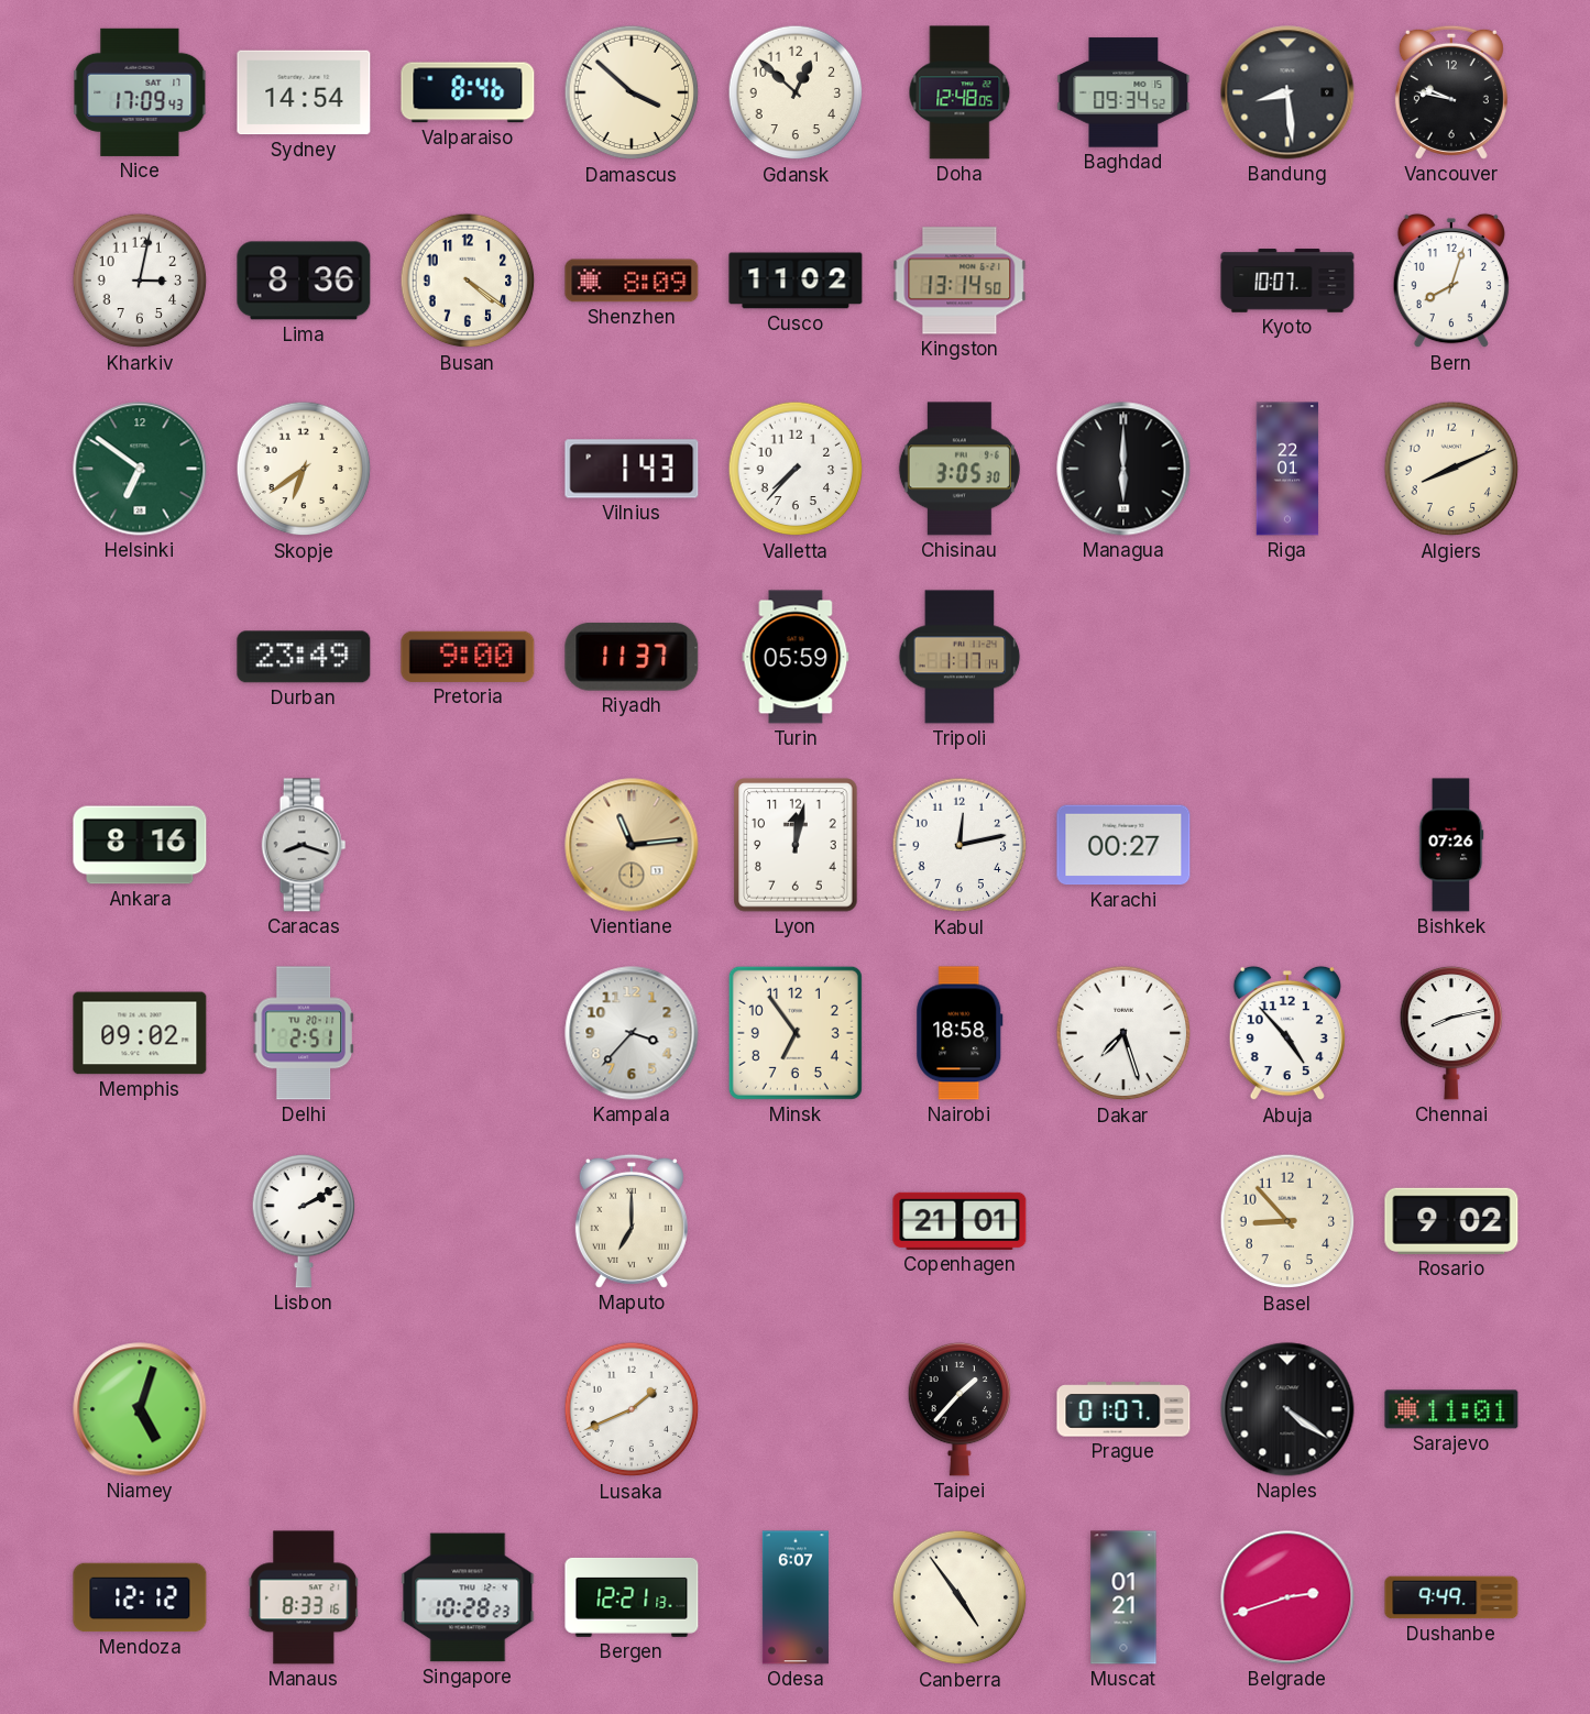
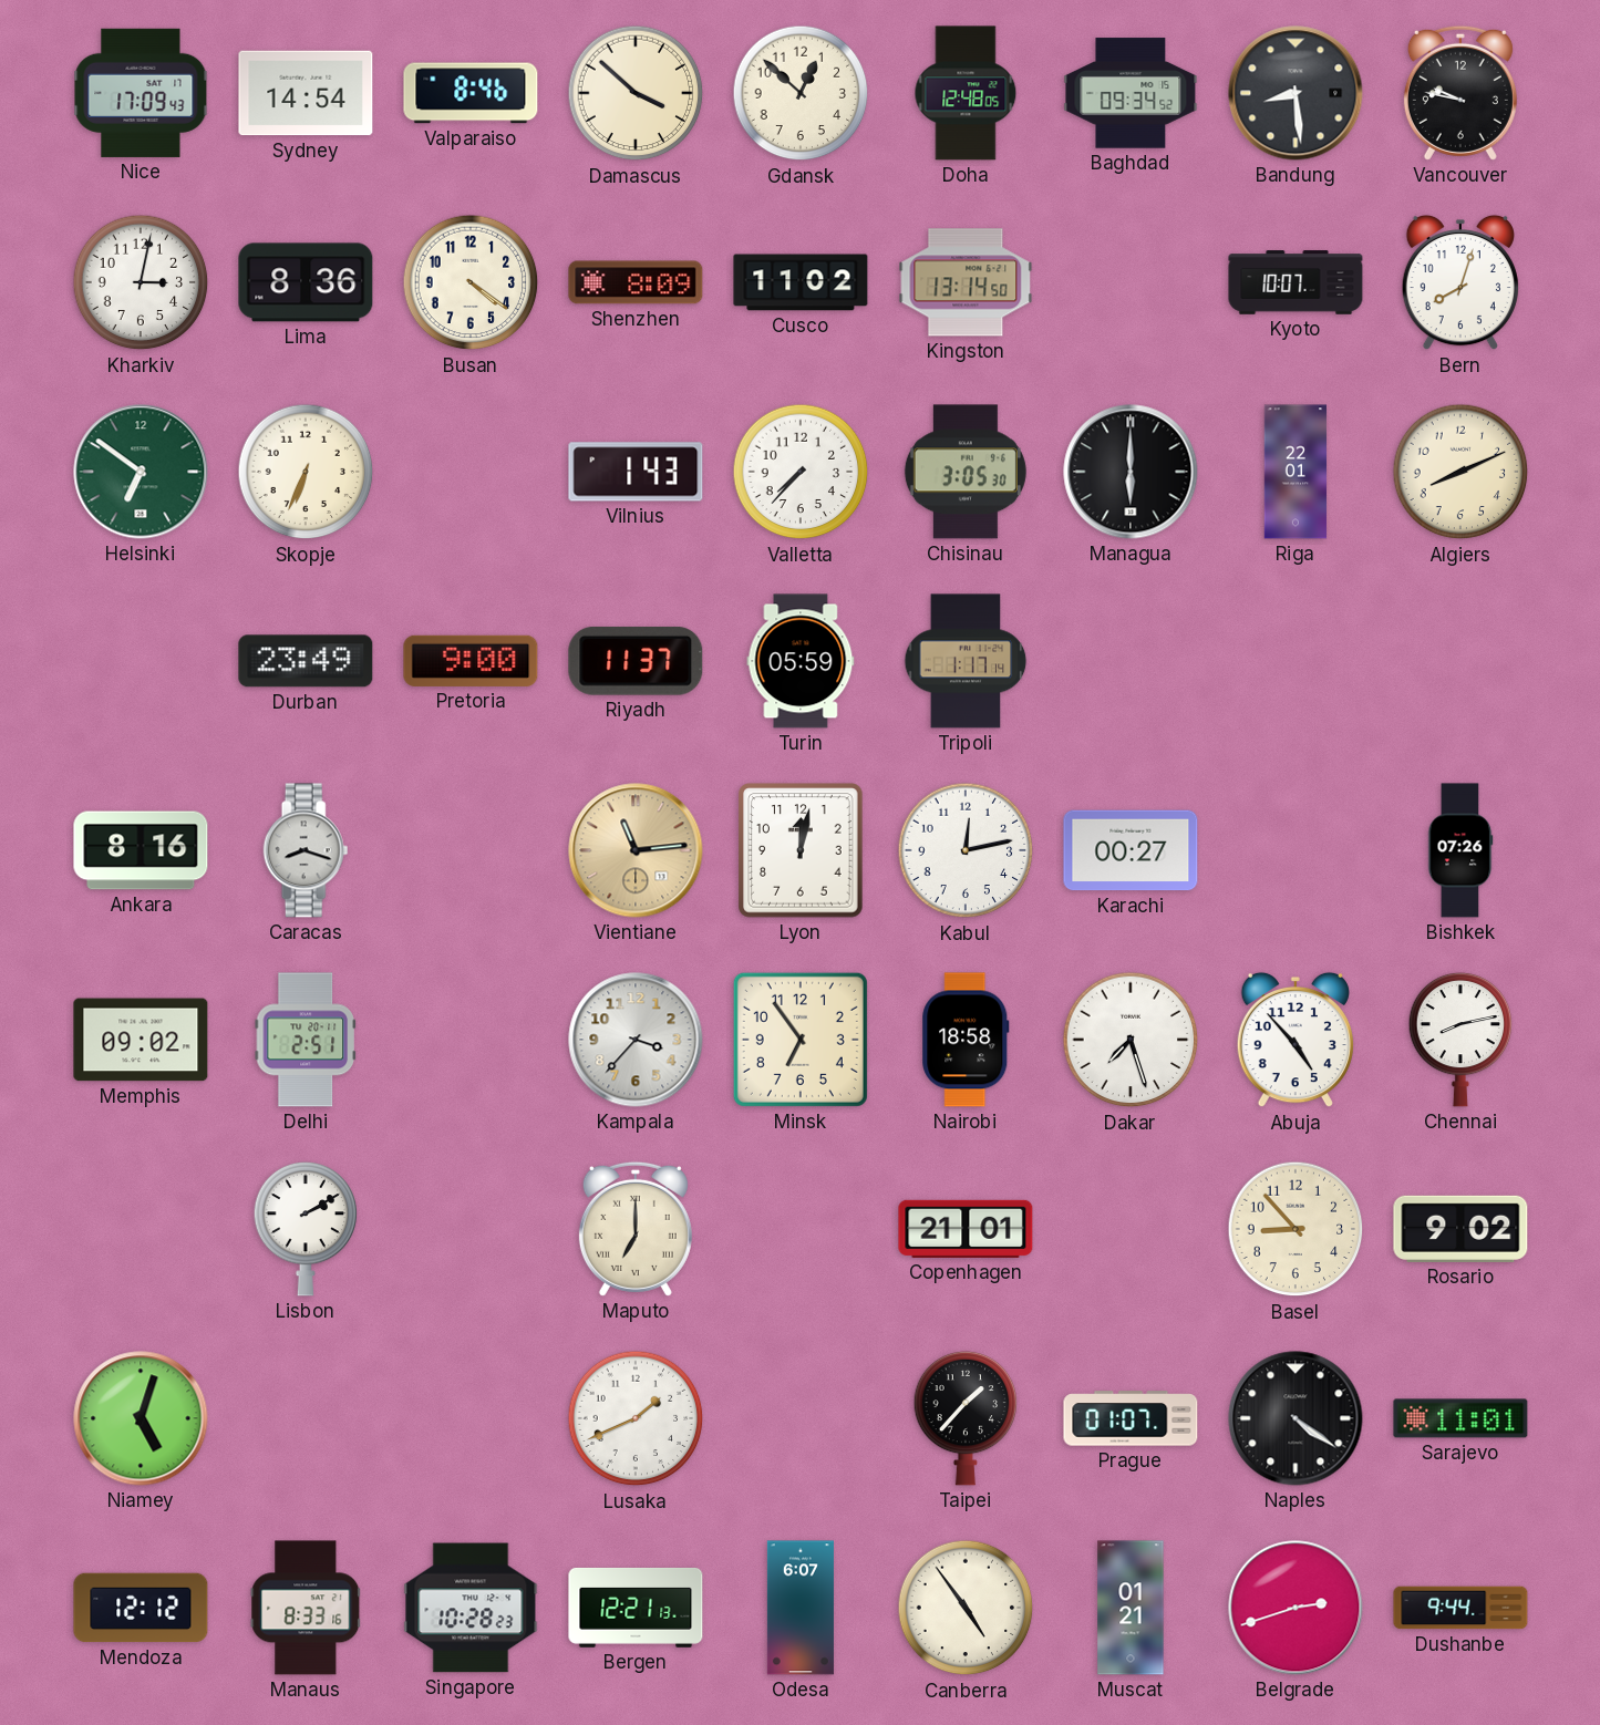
Skopje: 6:39 -> 6:34 (306, 472)
Dushanbe: 9:49 -> 9:44 (1460, 1608)
